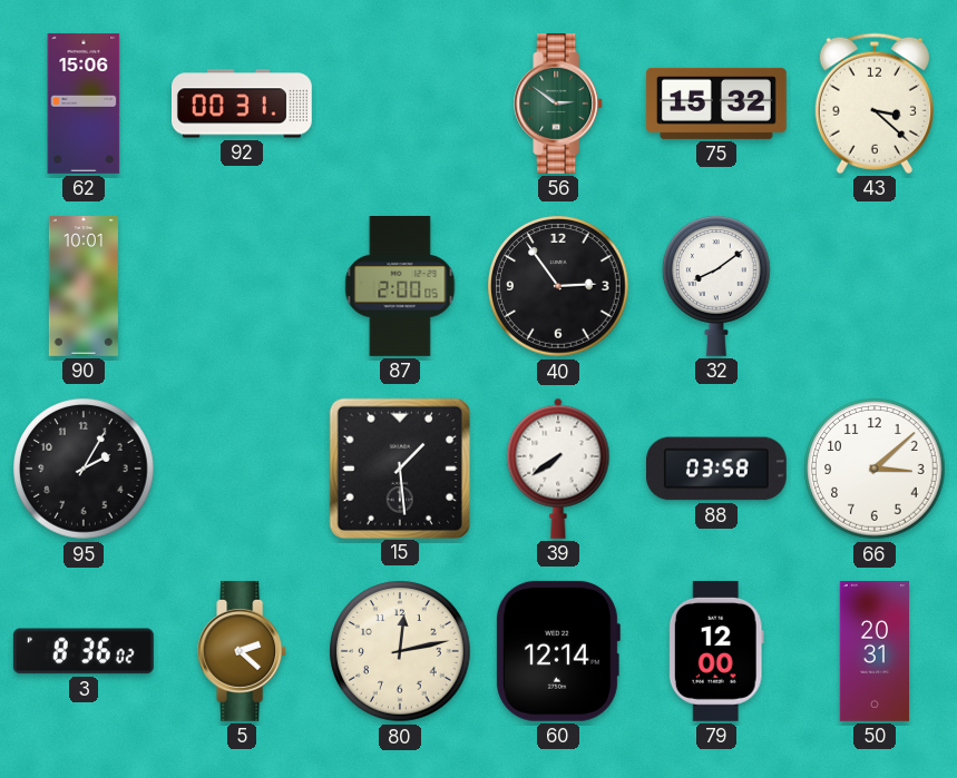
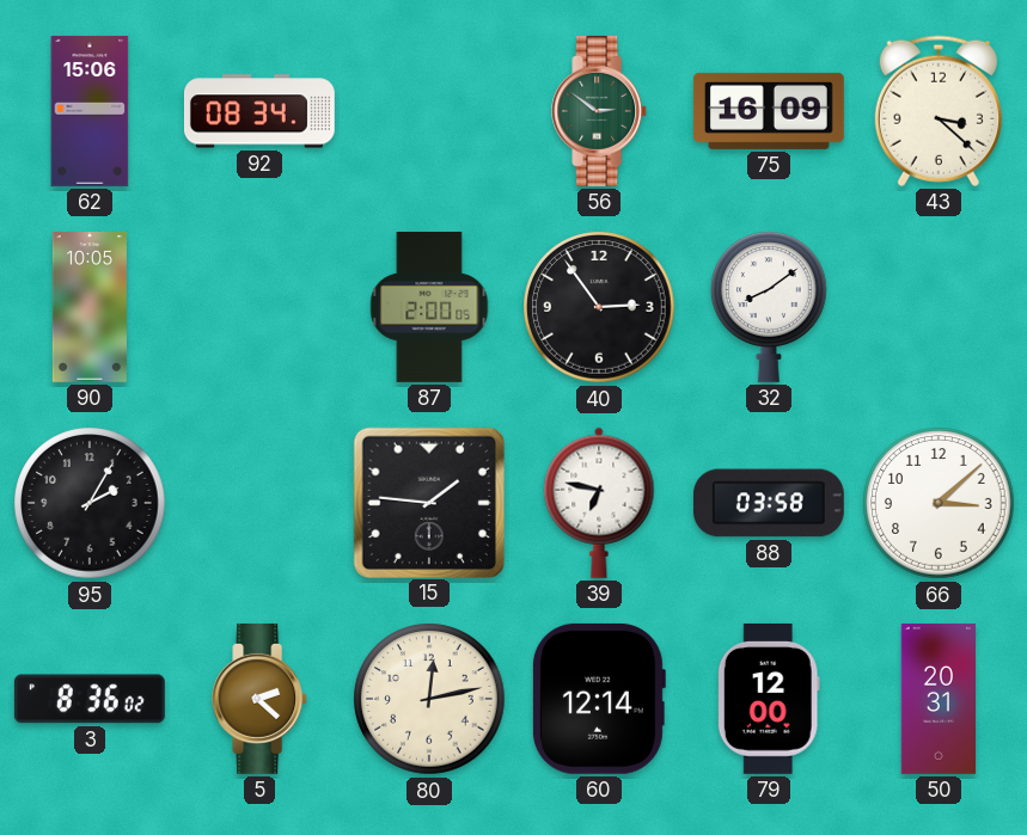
92: 00:31 -> 08:34 (259, 111)
75: 15:32 -> 16:09 (769, 111)
90: 10:01 -> 10:05 (90, 308)
15: 1:29 -> 1:46 (428, 502)
39: 7:39 -> 6:47 (599, 503)
